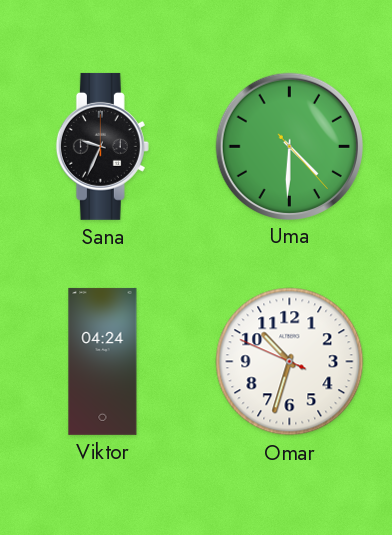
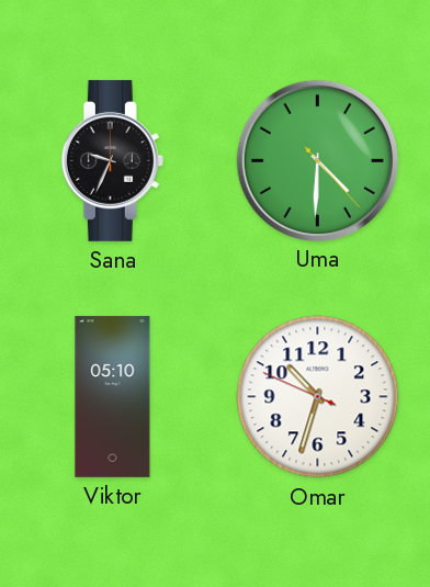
Viktor: 04:24 -> 05:10 (113, 396)
